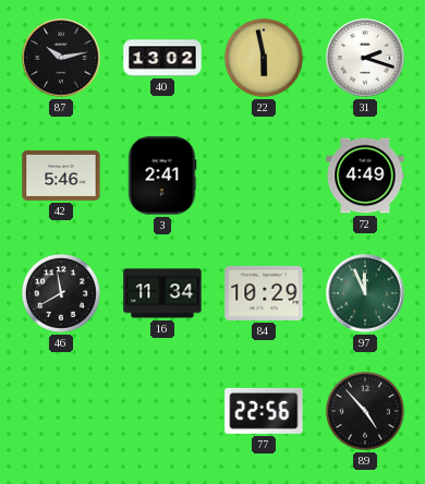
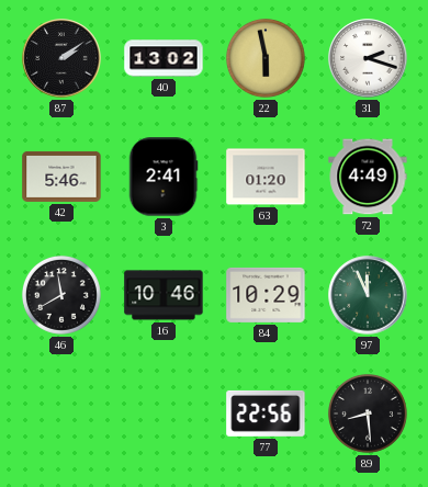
87: 10:13 -> 2:09 (61, 58)
63: none -> 01:20 (266, 177)
16: 11:34 -> 10:46 (164, 295)
89: 4:53 -> 8:29 (368, 414)
